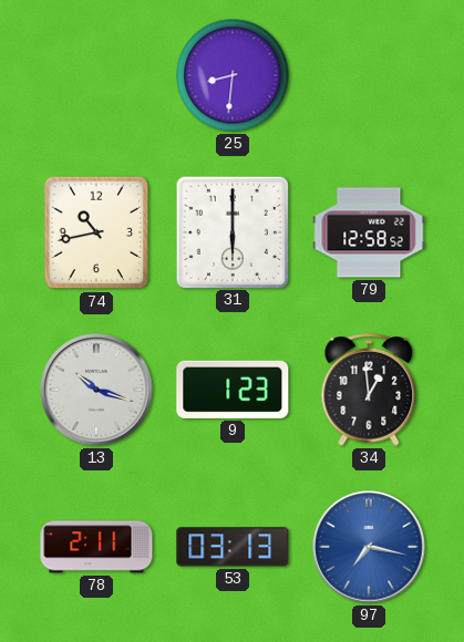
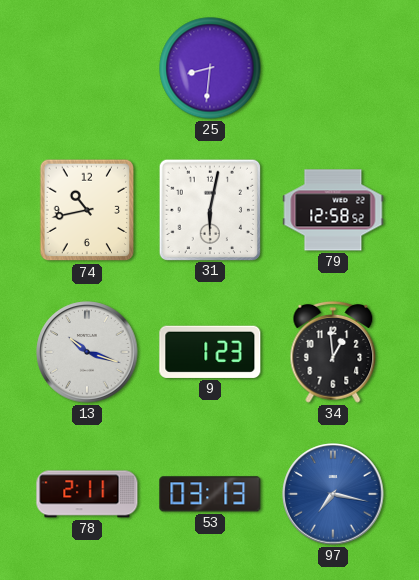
31: 6:00 -> 6:02 (209, 209)
